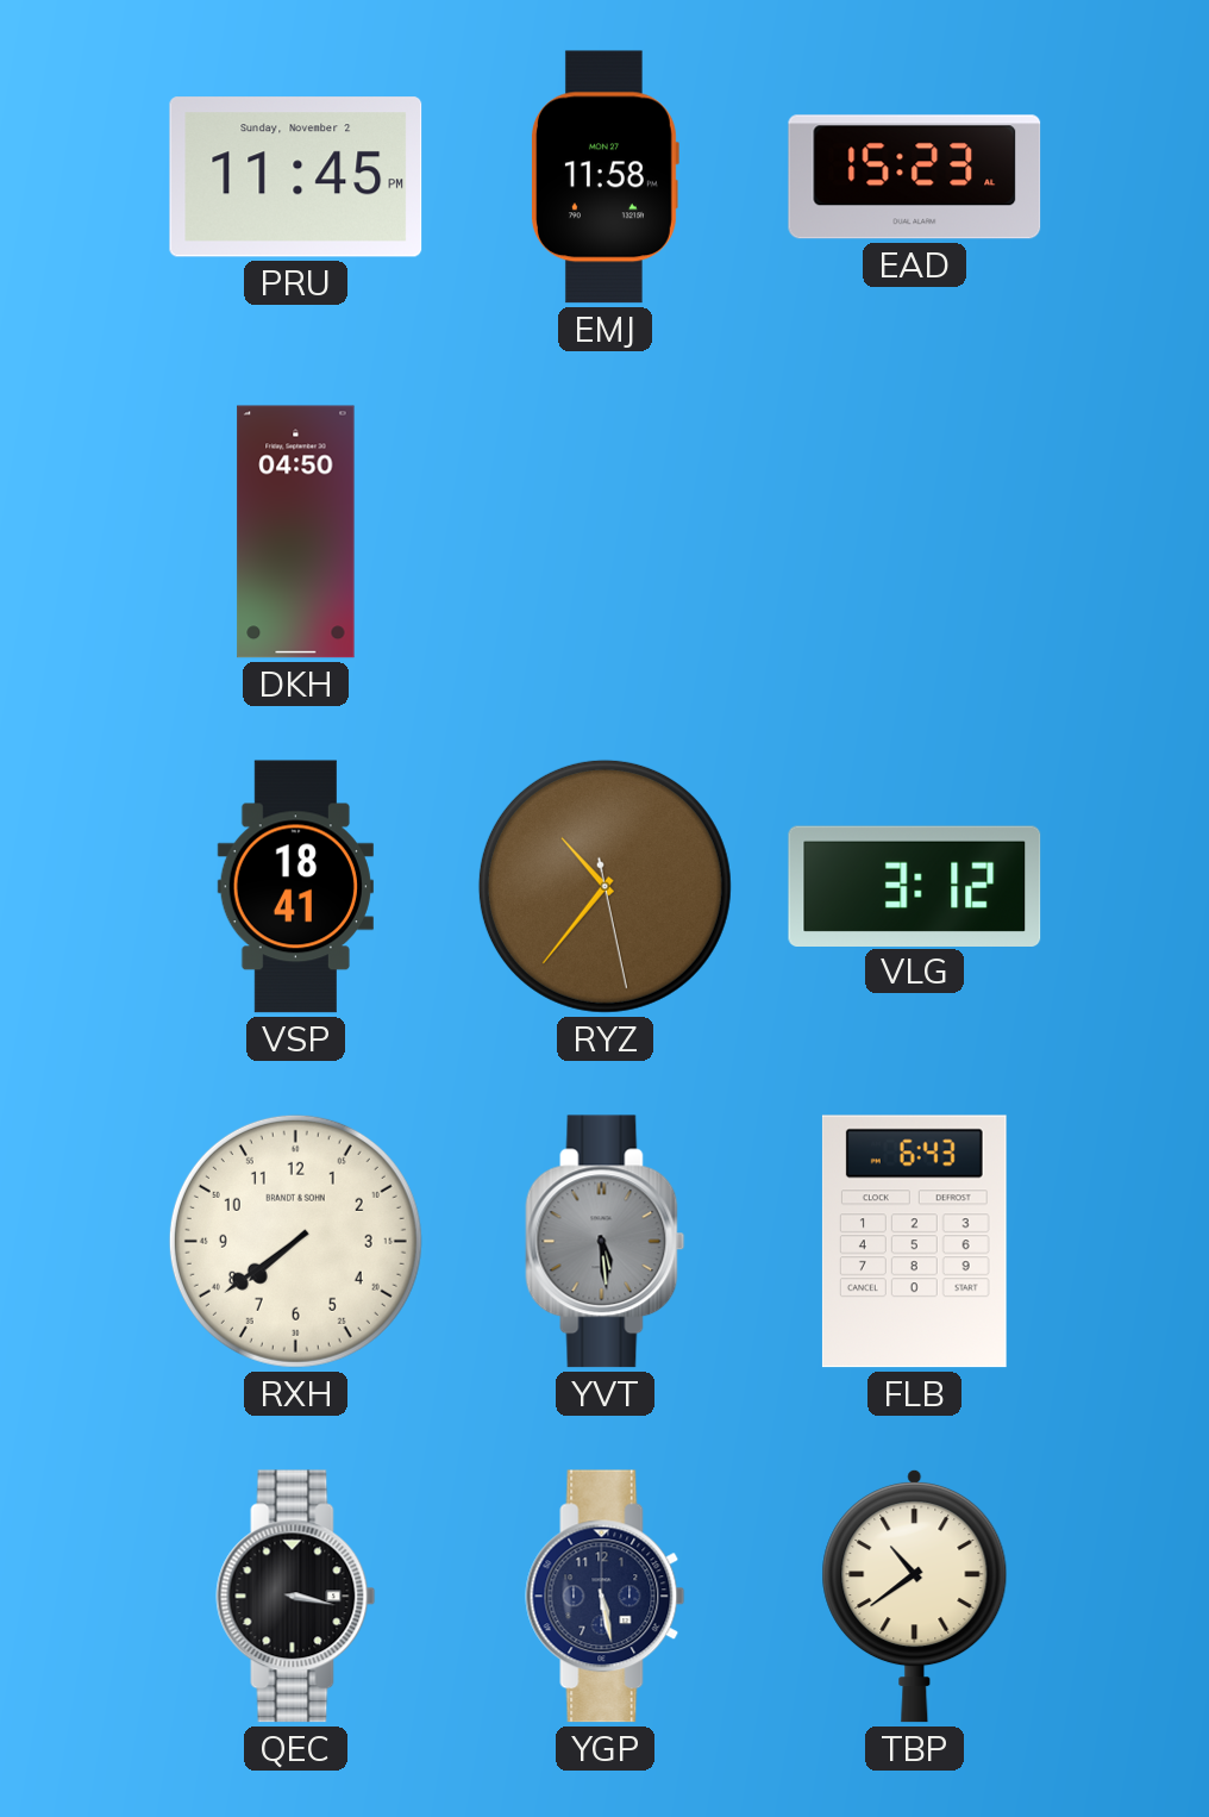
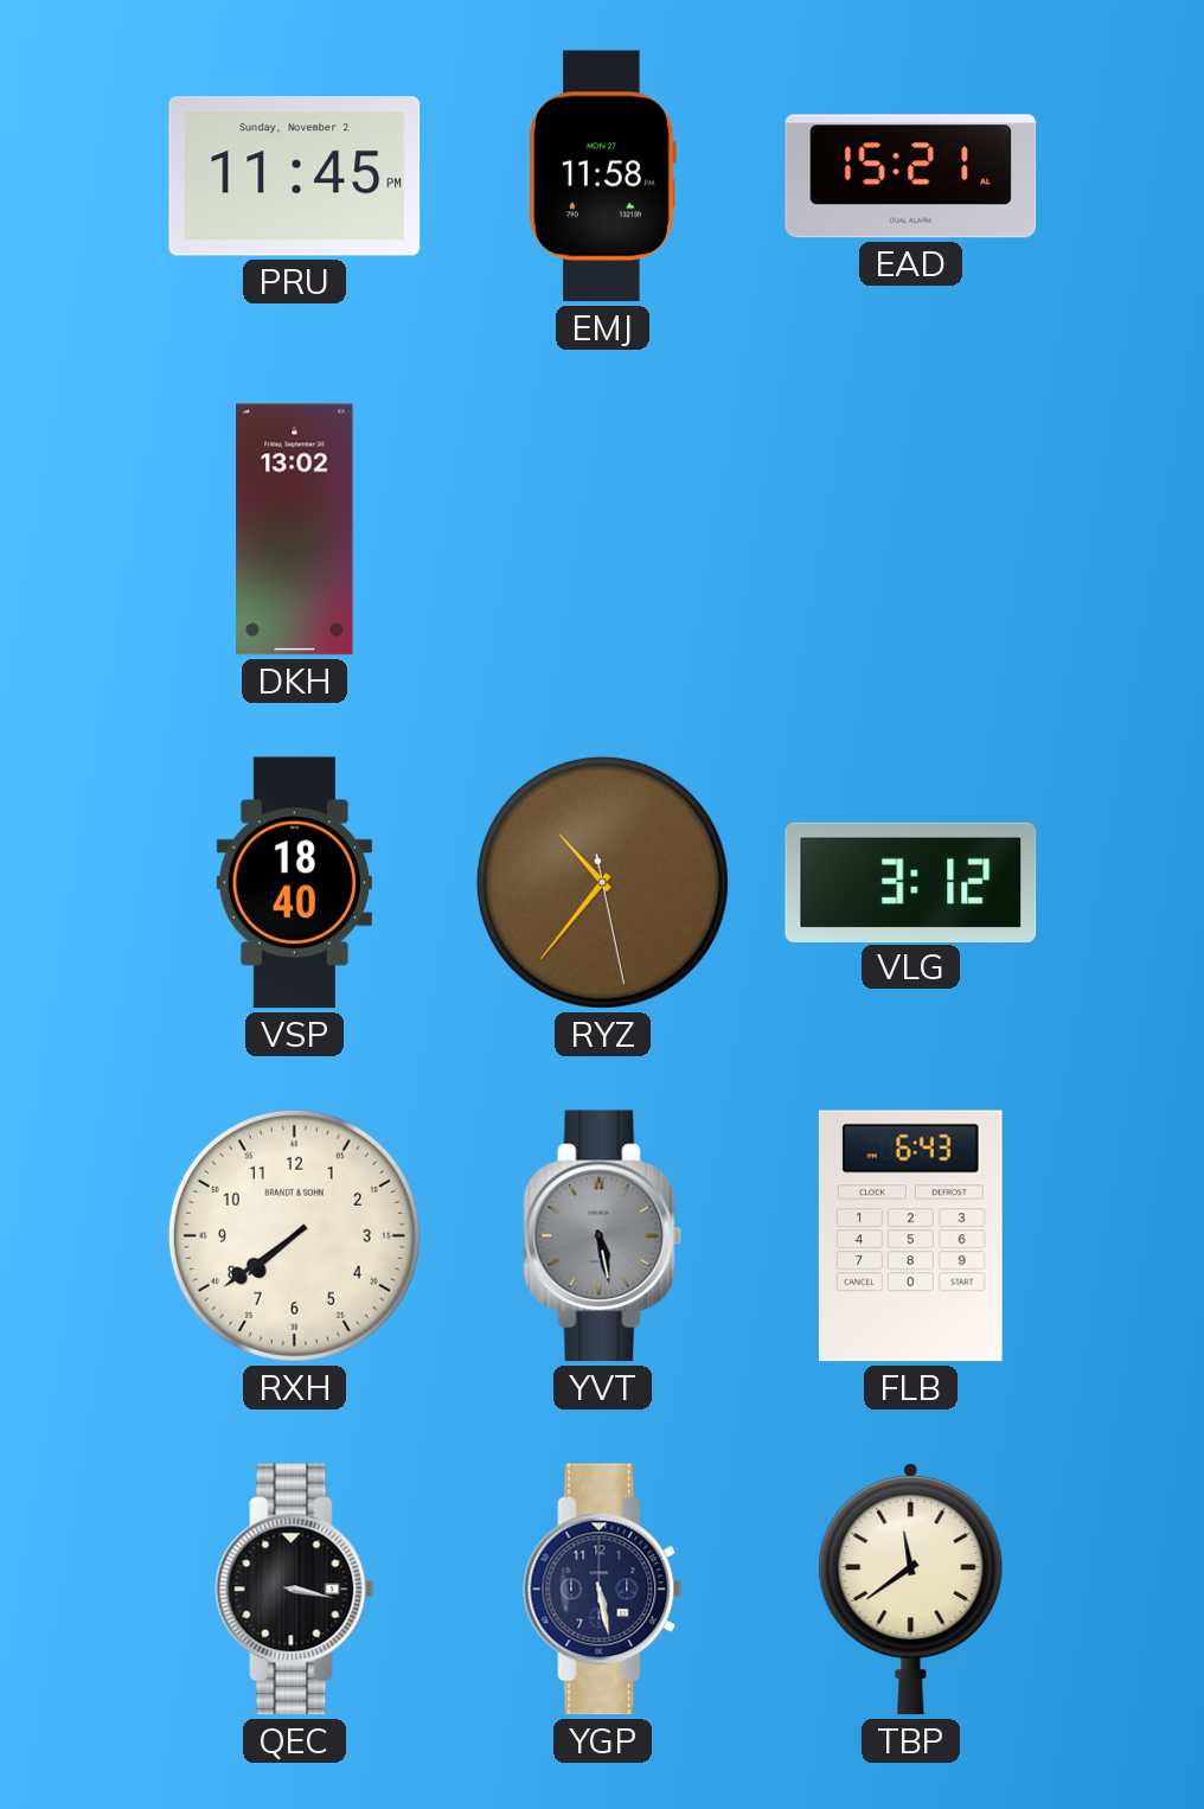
EAD: 15:23 -> 15:21 (911, 177)
DKH: 04:50 -> 13:02 (295, 530)
VSP: 18:41 -> 18:40 (294, 883)
YVT: 5:29 -> 5:28 (603, 1236)
TBP: 10:39 -> 11:39 (911, 1589)
